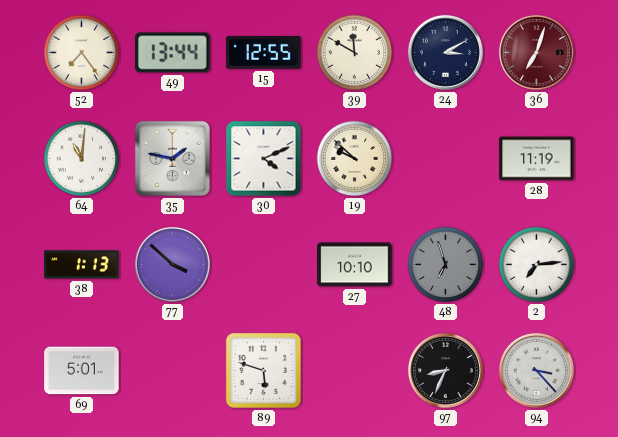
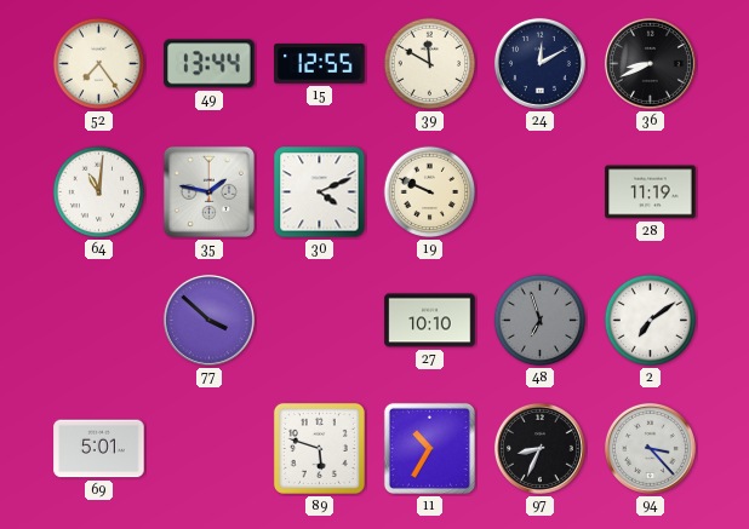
24: 3:10 -> 12:10 (539, 63)
36: 7:03 -> 8:41 (650, 63)
36 dial: burgundy -> black (650, 63)
19: 9:52 -> 9:49 (430, 192)
38: 1:13 -> none (82, 265)
2: 7:14 -> 7:09 (651, 321)
11: none -> 10:35 (429, 448)
